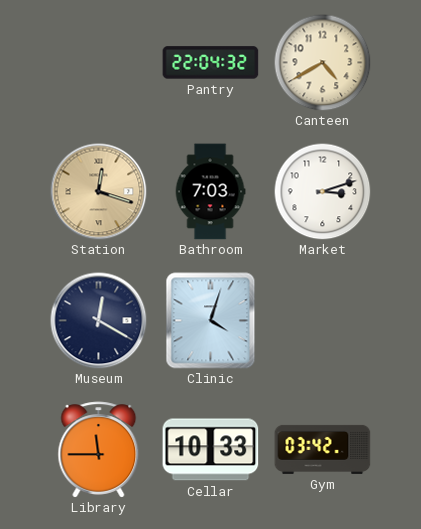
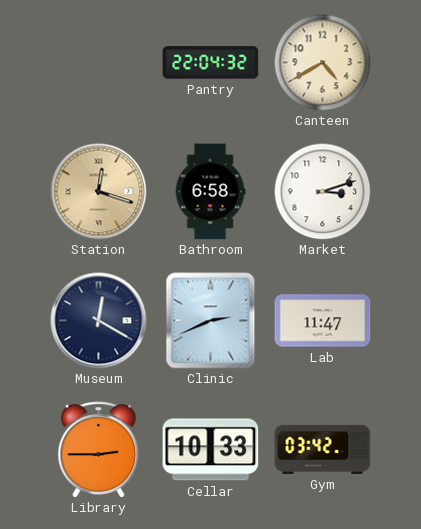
Bathroom: 7:03 -> 6:58 (210, 192)
Clinic: 4:03 -> 2:41 (211, 321)
Lab: none -> 11:47 (323, 321)
Library: 11:45 -> 2:45 (99, 450)
